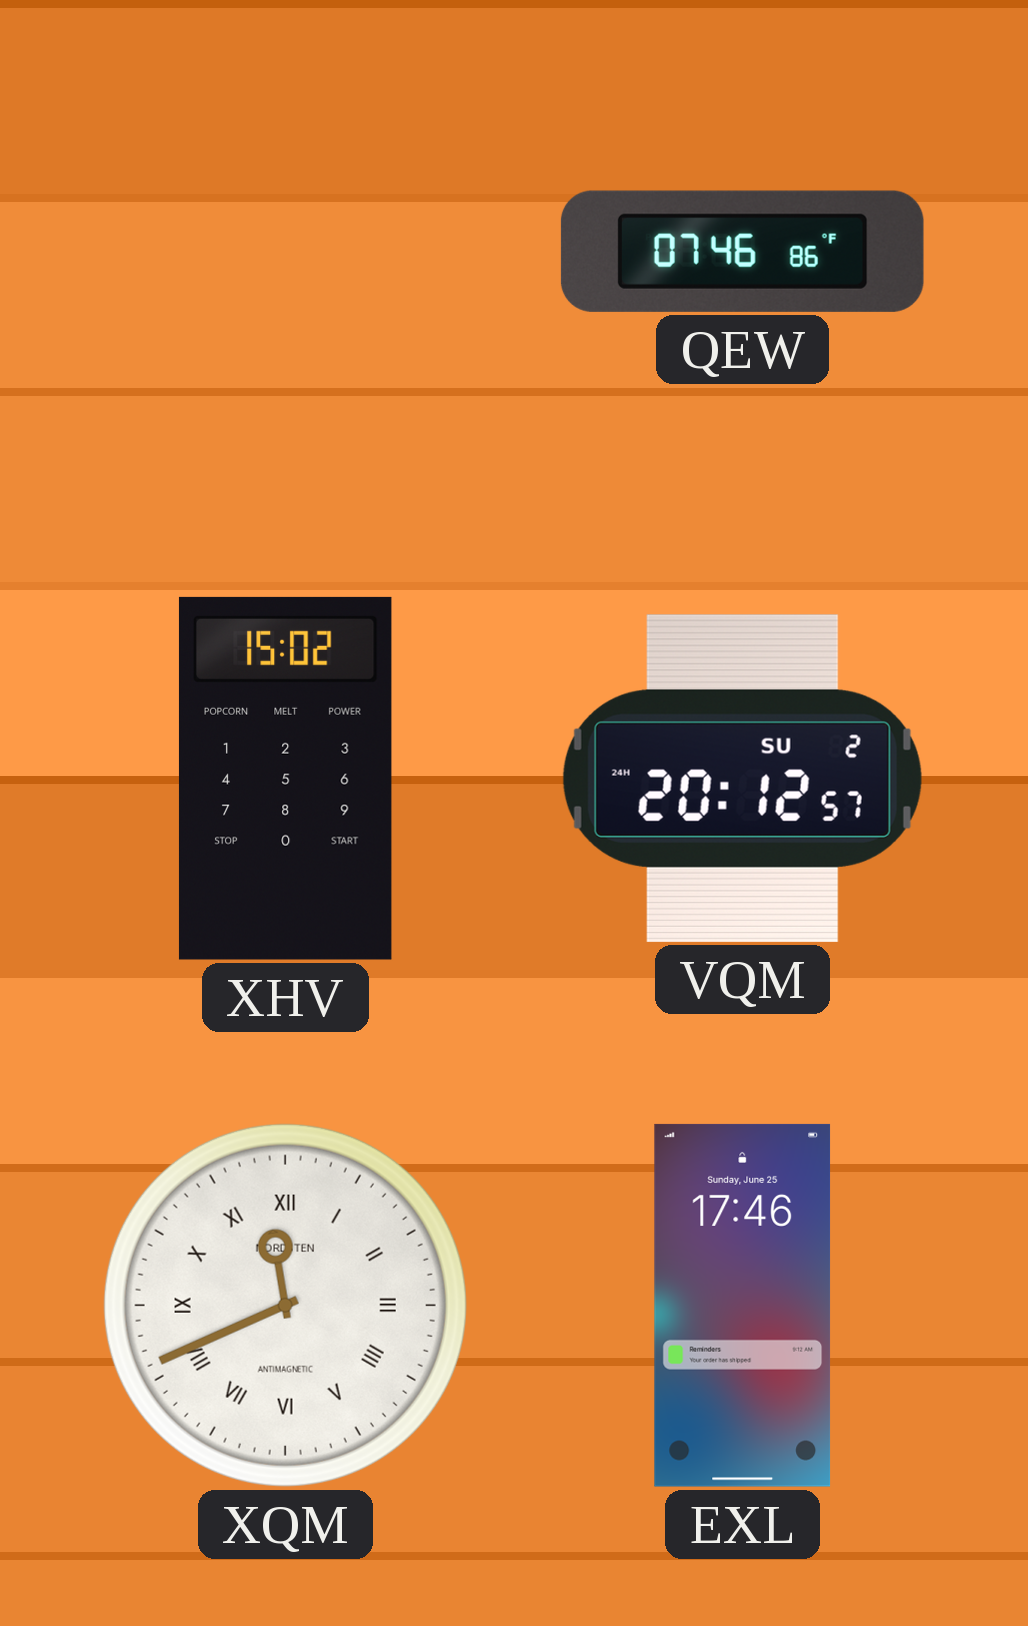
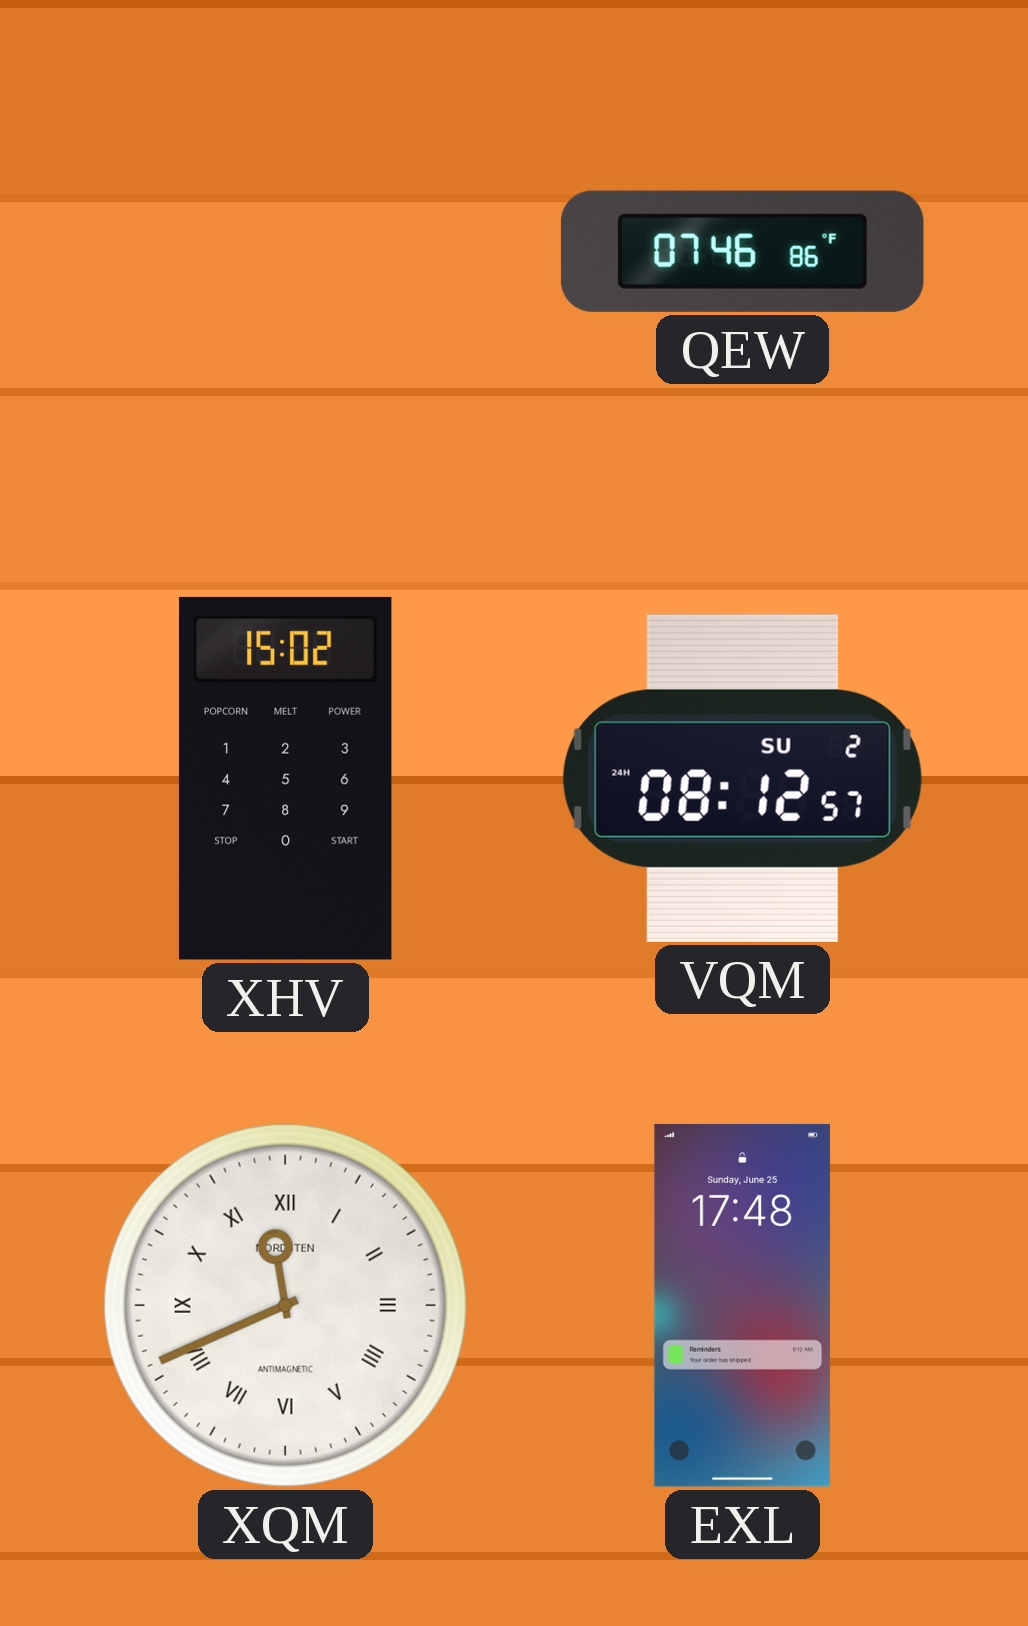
VQM: 20:12 -> 08:12 (742, 778)
EXL: 17:46 -> 17:48 (743, 1305)
